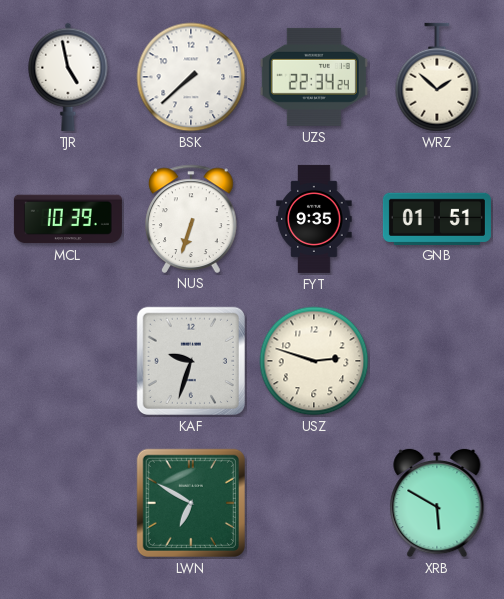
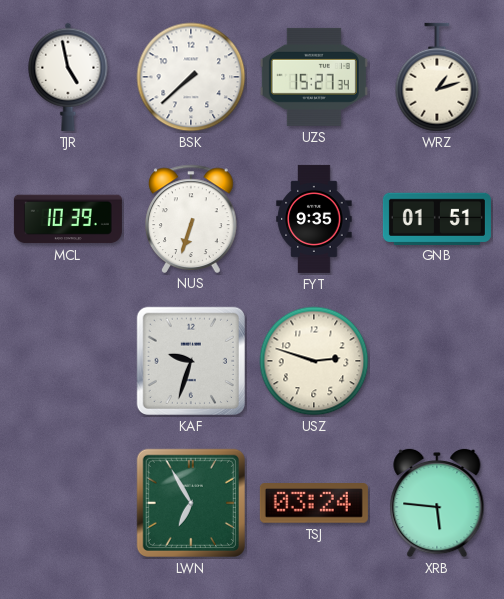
UZS: 22:34 -> 15:27 (314, 77)
WRZ: 1:52 -> 1:12 (437, 77)
LWN: 6:50 -> 6:55 (191, 503)
TSJ: none -> 03:24 (314, 503)
XRB: 5:50 -> 5:46 (437, 503)
